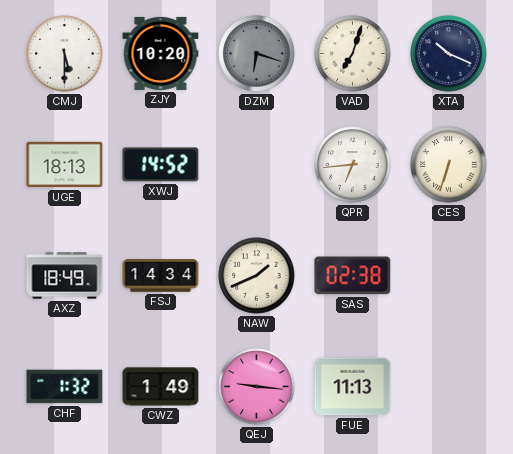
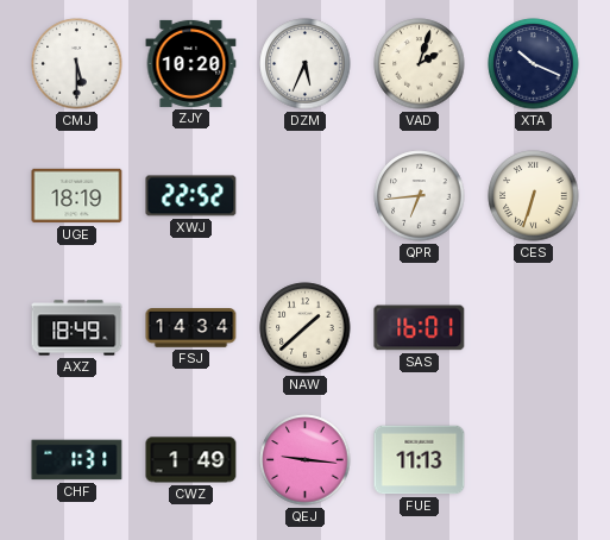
DZM: 6:18 -> 5:34 (306, 64)
DZM dial: grey -> white (306, 64)
VAD: 7:03 -> 2:03 (420, 64)
UGE: 18:13 -> 18:19 (77, 196)
XWJ: 14:52 -> 22:52 (191, 196)
NAW: 1:41 -> 1:38 (306, 328)
SAS: 02:38 -> 16:01 (420, 328)
CHF: 1:32 -> 1:31 (77, 460)
